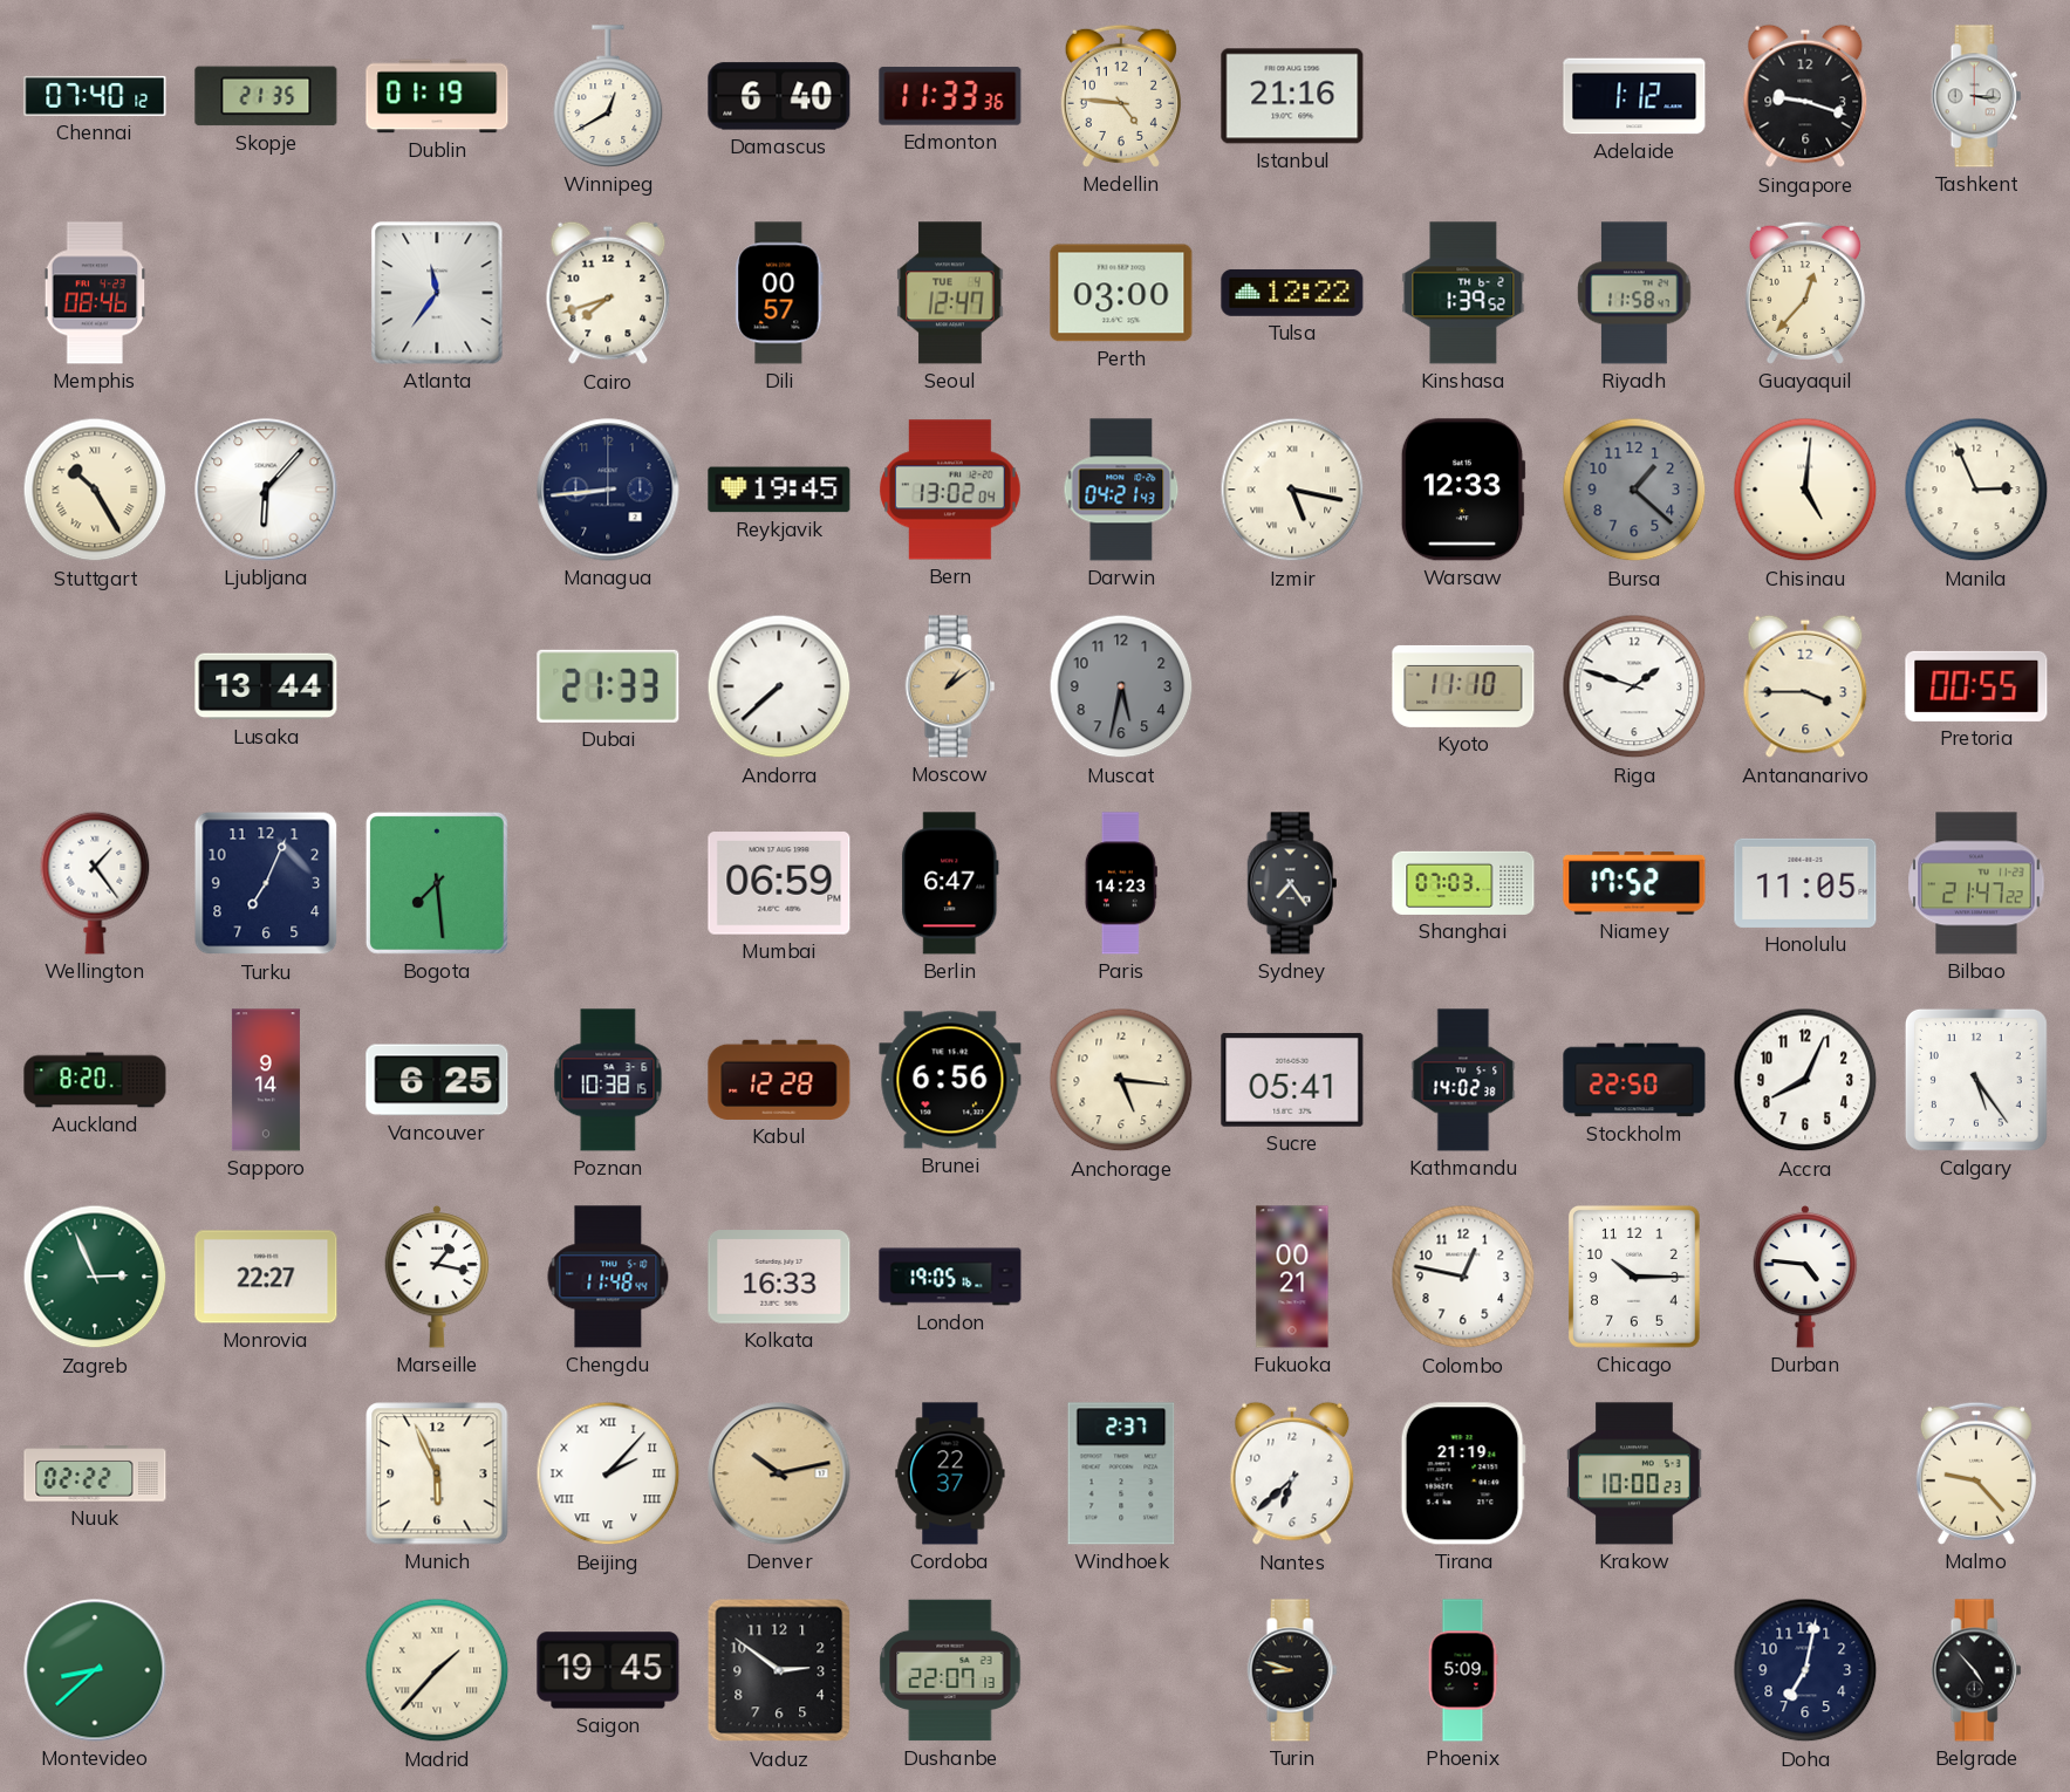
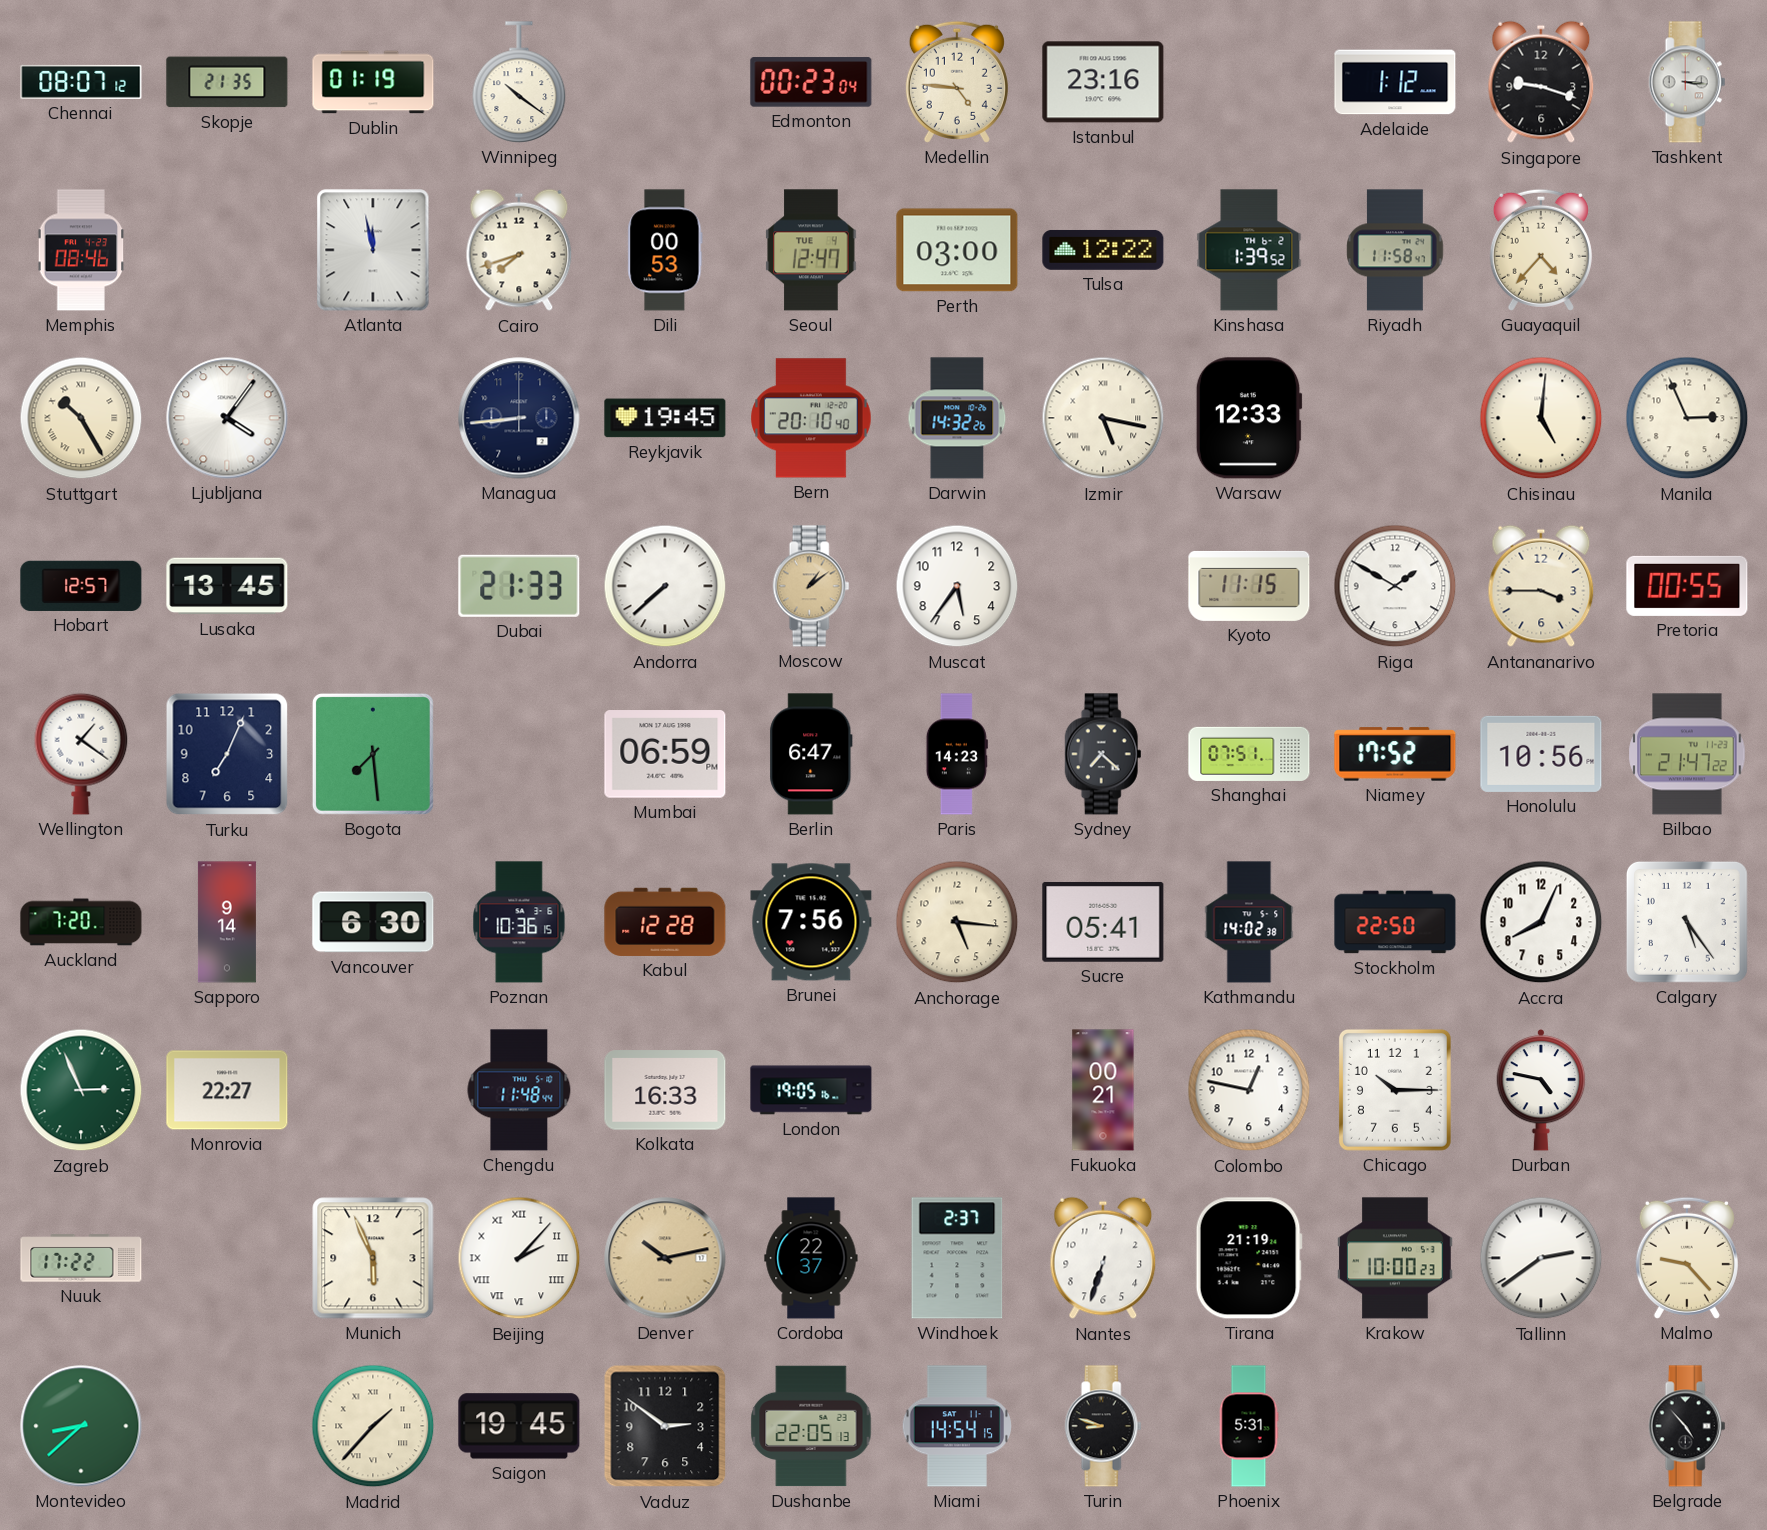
Chennai: 07:40 -> 08:07 (81, 82)
Winnipeg: 12:40 -> 10:21 (519, 82)
Damascus: 6:40 -> none (779, 96)
Edmonton: 11:33 -> 00:23 (811, 82)
Istanbul: 21:16 -> 23:16 (1103, 82)
Atlanta: 11:36 -> 11:58 (373, 250)
Dili: 00:57 -> 00:53 (665, 250)
Guayaquil: 12:37 -> 4:37 (1541, 250)
Ljubljana: 6:07 -> 4:06 (227, 418)
Bern: 13:02 -> 20:10 (811, 418)
Darwin: 04:21 -> 14:32 (957, 418)
Bursa: 1:22 -> none (1634, 490)
Hobart: none -> 12:57 (81, 586)
Lusaka: 13:44 -> 13:45 (227, 586)
Muscat: 5:32 -> 5:36 (957, 586)
Muscat dial: grey -> white (957, 586)
Kyoto: 11:10 -> 11:15 (1249, 586)
Riga: 1:48 -> 1:50 (1395, 586)
Wellington: 1:24 -> 1:21 (81, 754)
Sydney: 7:24 -> 7:22 (1103, 754)
Shanghai: 07:03 -> 07:51 (1249, 754)
Honolulu: 11:05 -> 10:56 (1541, 754)
Auckland: 8:20 -> 7:20 (81, 922)
Vancouver: 6:25 -> 6:30 (373, 922)
Poznan: 10:38 -> 10:36 (519, 922)
Brunei: 6:56 -> 7:56 (811, 922)
Marseille: 1:17 -> none (437, 1277)
Durban: 4:46 -> 4:47 (1541, 1090)
Nuuk: 02:22 -> 17:22 (81, 1258)
Nantes: 6:38 -> 6:33 (1103, 1258)
Tallinn: none -> 2:39 (1541, 1258)
Dushanbe: 22:07 -> 22:05 (811, 1426)
Miami: none -> 14:54 (956, 1426)
Phoenix: 5:09 -> 5:31 (1249, 1426)
Doha: 7:02 -> none (1805, 1670)
